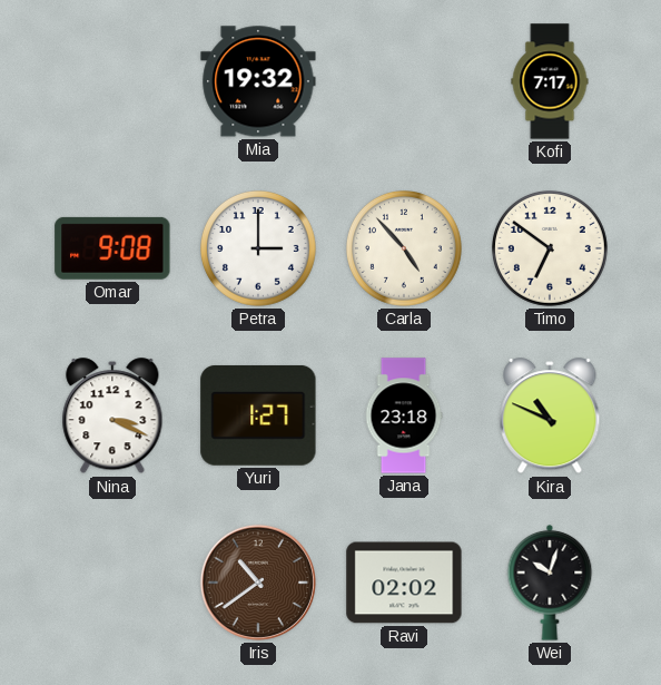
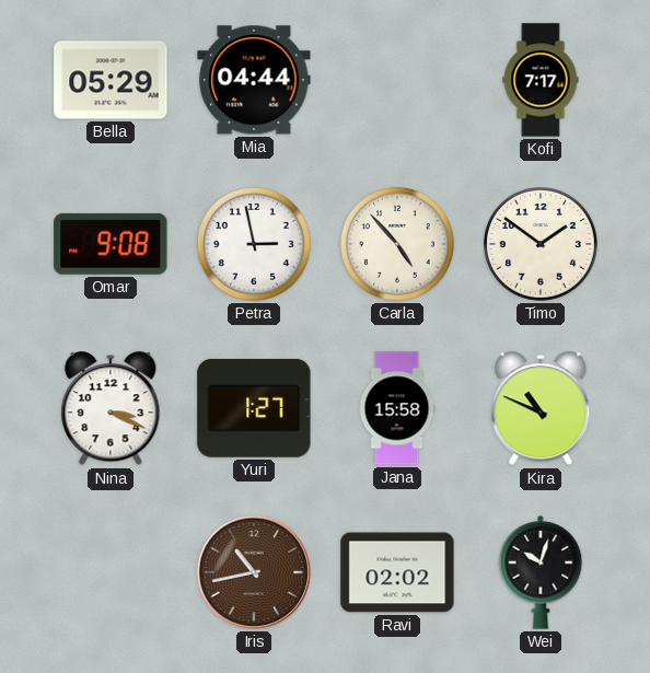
Bella: none -> 05:29 (111, 80)
Mia: 19:32 -> 04:44 (254, 80)
Petra: 3:00 -> 2:58 (255, 245)
Timo: 6:51 -> 1:51 (542, 245)
Jana: 23:18 -> 15:58 (397, 408)
Iris: 10:39 -> 10:43 (254, 572)
